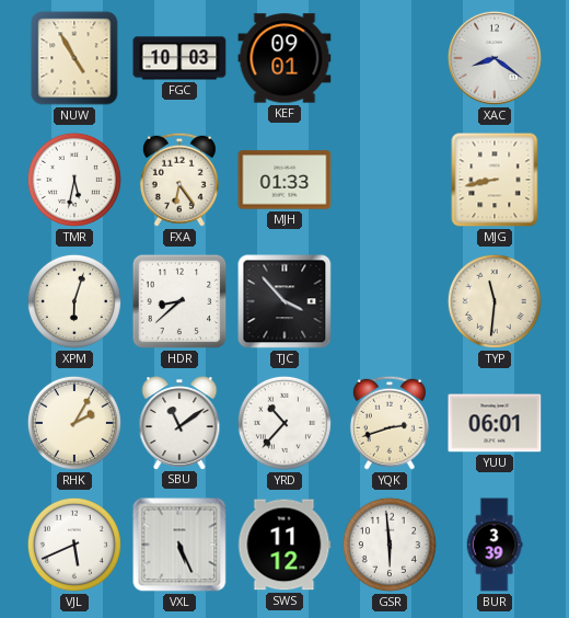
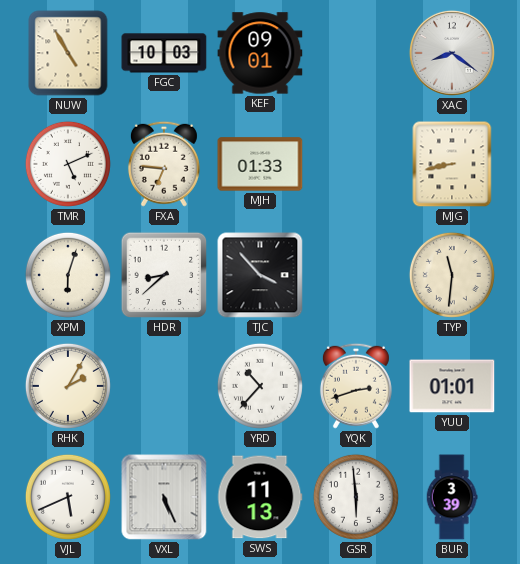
TMR: 5:32 -> 5:11 (68, 164)
FXA: 6:24 -> 6:46 (164, 164)
SBU: 11:09 -> none (179, 423)
YUU: 06:01 -> 01:01 (452, 386)
SWS: 11:12 -> 11:13 (260, 497)
